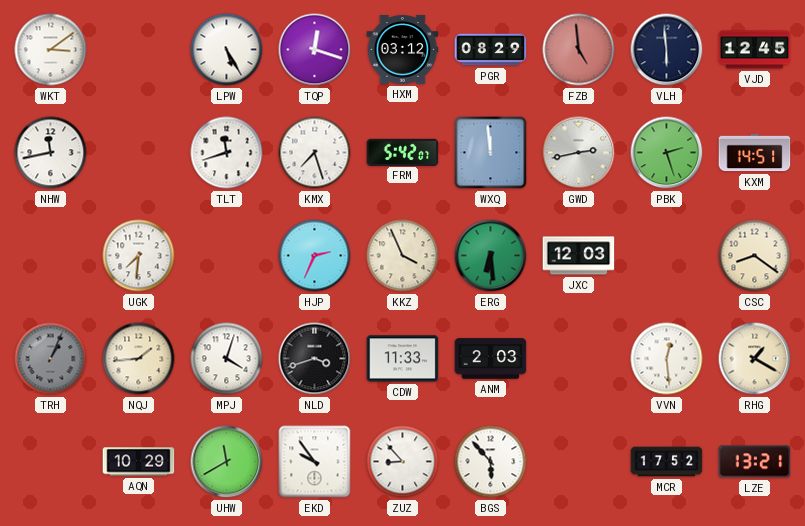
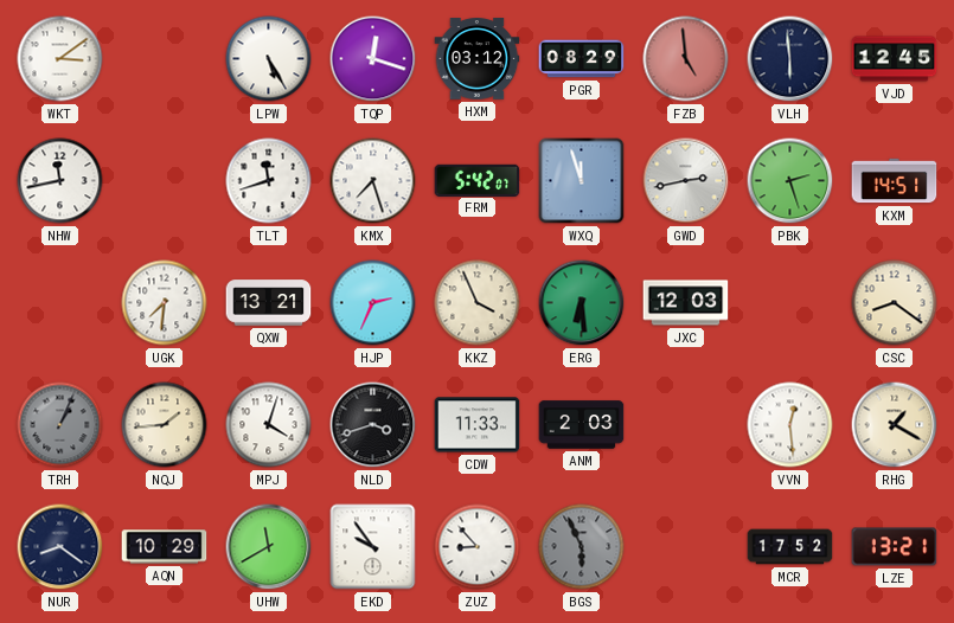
WXQ: 11:59 -> 11:57 (582, 181)
QXW: none -> 13:21 (269, 303)
NUR: none -> 8:21 (60, 547)
BGS: 5:53 -> 5:56 (582, 547)
BGS dial: white -> grey (582, 547)
